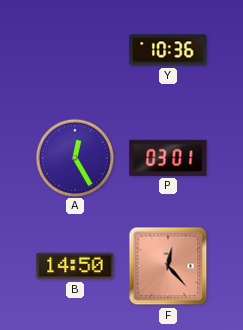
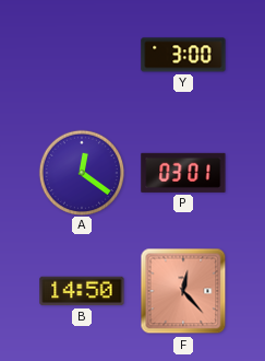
Y: 10:36 -> 3:00 (183, 55)
A: 12:25 -> 12:21 (81, 172)
